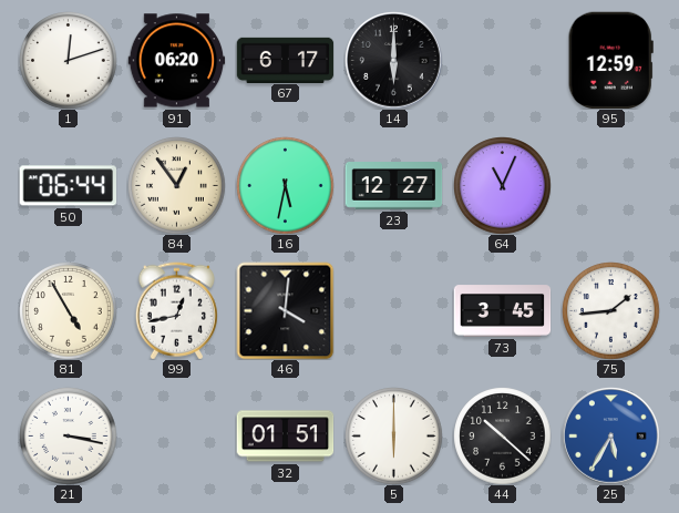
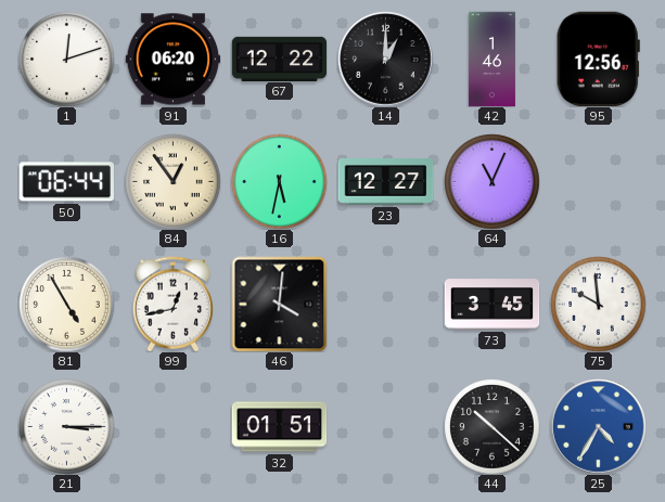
67: 6:17 -> 12:22 (279, 59)
14: 6:00 -> 1:00 (385, 59)
42: none -> 1:46 (491, 59)
95: 12:59 -> 12:56 (598, 59)
75: 1:44 -> 9:59 (598, 304)
21: 3:17 -> 3:15 (66, 426)
5: 6:00 -> none (393, 435)
25: 5:35 -> 4:35 (598, 426)
